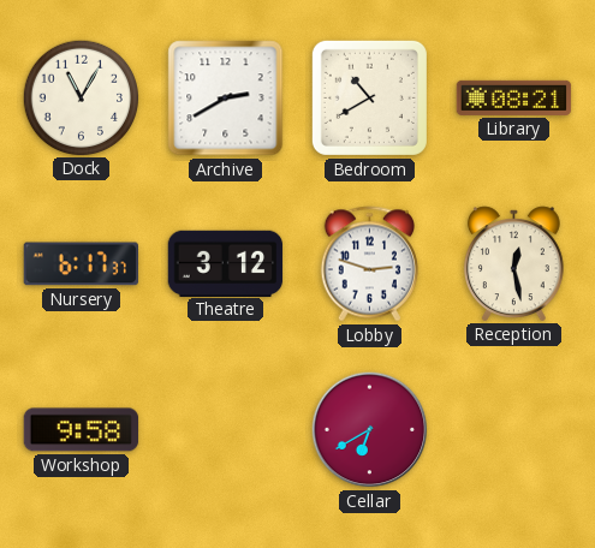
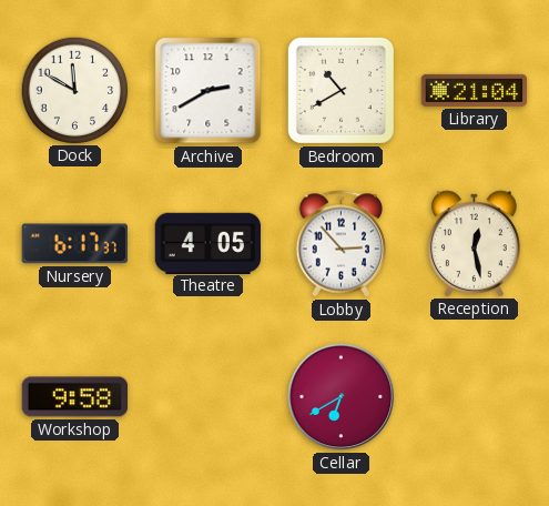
Dock: 11:05 -> 11:50 (74, 90)
Library: 08:21 -> 21:04 (475, 90)
Theatre: 3:12 -> 4:05 (209, 243)
Lobby: 2:48 -> 2:53 (340, 244)
